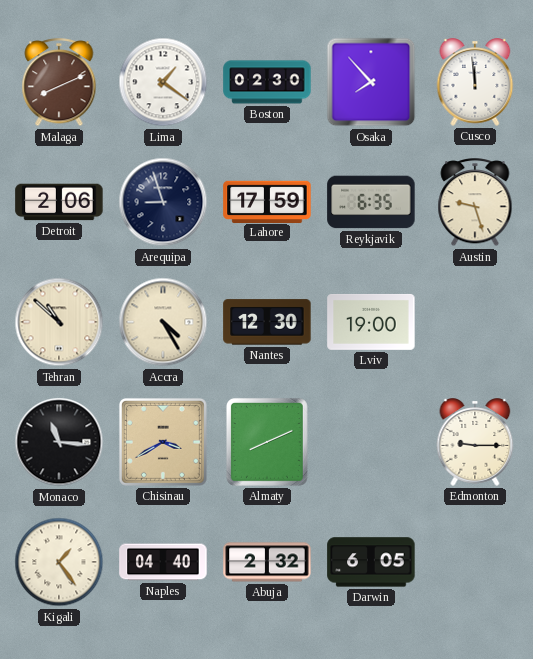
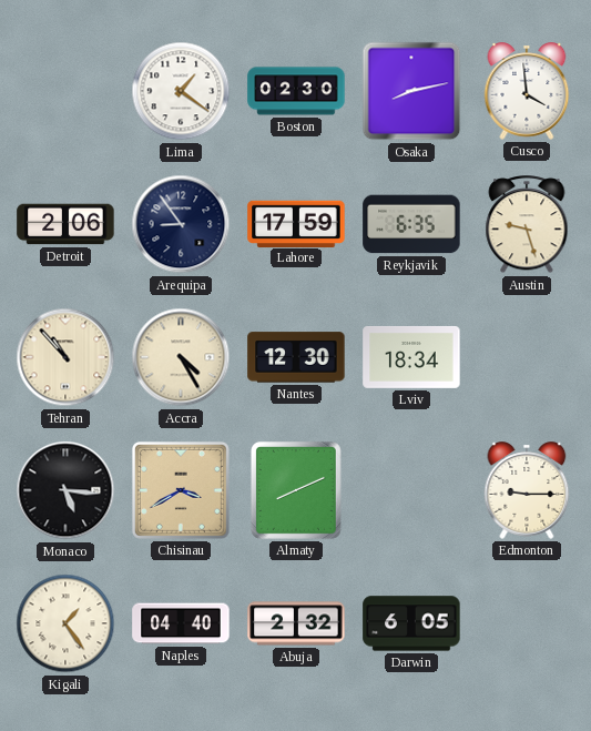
Malaga: 8:11 -> none (59, 83)
Osaka: 7:53 -> 8:13 (411, 91)
Cusco: 11:59 -> 3:59 (527, 91)
Arequipa: 8:57 -> 8:54 (181, 224)
Tehran: 10:52 -> 10:53 (65, 357)
Lviv: 19:00 -> 18:34 (411, 357)
Monaco: 11:16 -> 5:16 (65, 490)
